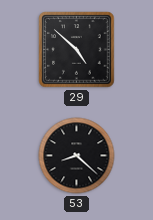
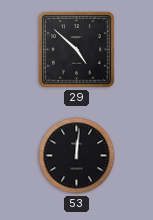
53: 8:22 -> 12:01 (77, 156)
